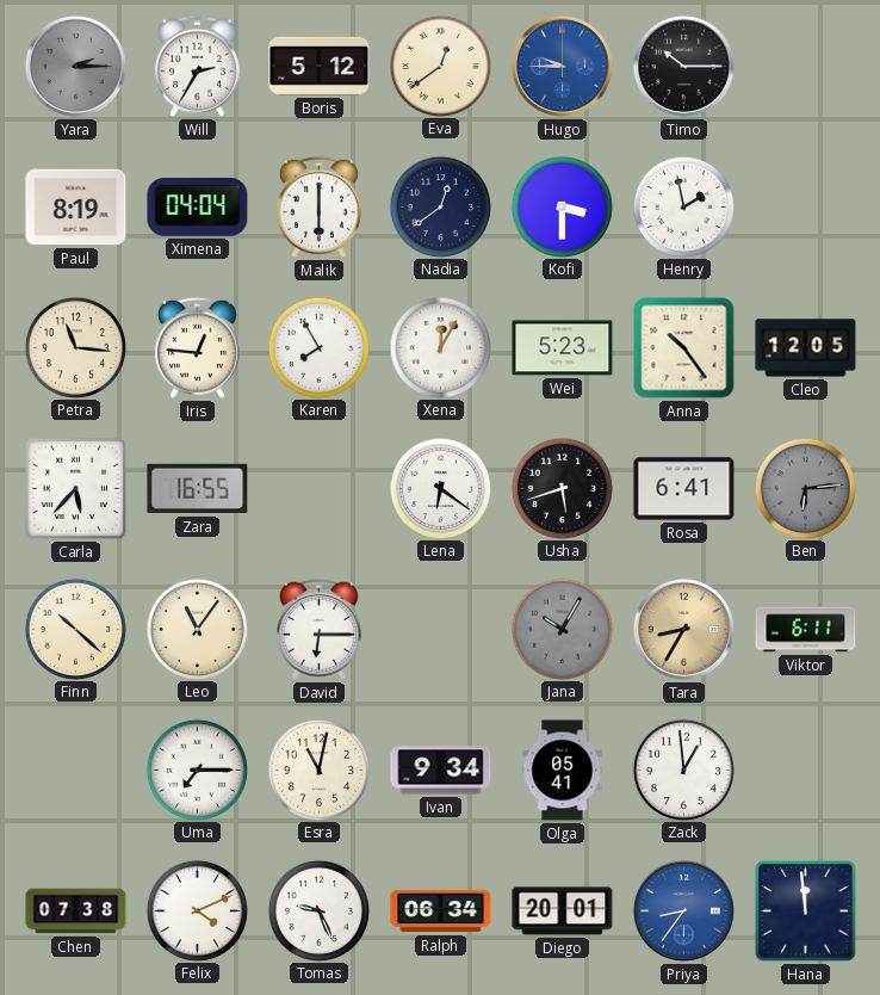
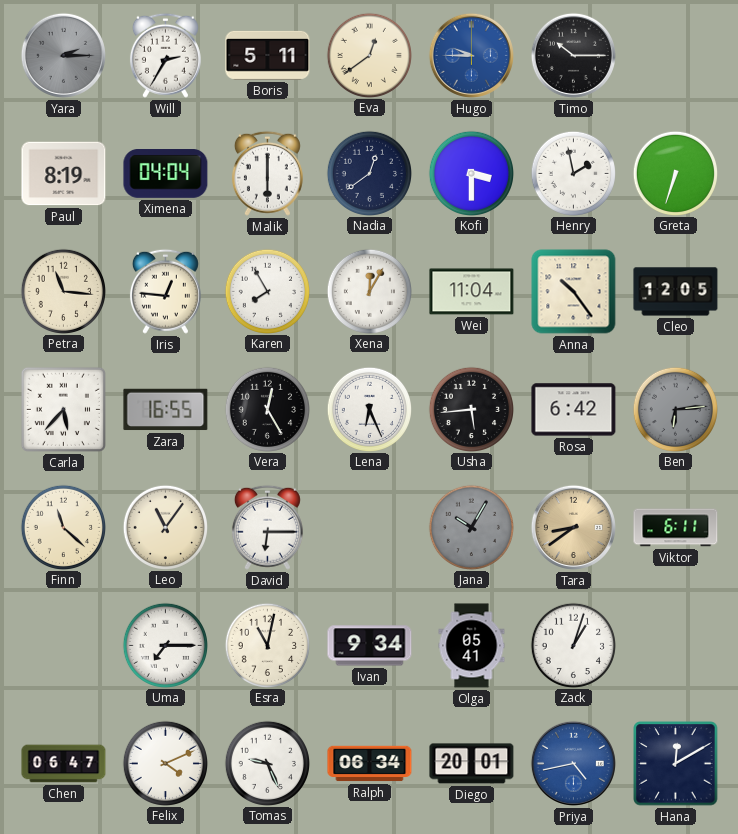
Boris: 5:12 -> 5:11 (268, 55)
Greta: none -> 6:33 (675, 173)
Wei: 5:23 -> 11:04 (472, 292)
Vera: none -> 12:25 (267, 409)
Lena: 6:21 -> 6:26 (369, 409)
Usha: 5:42 -> 5:44 (471, 409)
Rosa: 6:41 -> 6:42 (574, 410)
Finn: 10:22 -> 11:22 (63, 527)
Tara: 8:35 -> 8:39 (573, 527)
Zack: 12:59 -> 1:03 (573, 645)
Chen: 07:38 -> 06:47 (64, 764)
Priya: 8:36 -> 4:43 (573, 763)
Hana: 11:59 -> 12:10 (676, 764)
